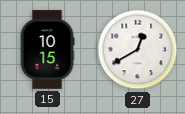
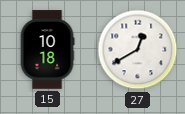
15: 10:15 -> 10:18 (47, 50)
